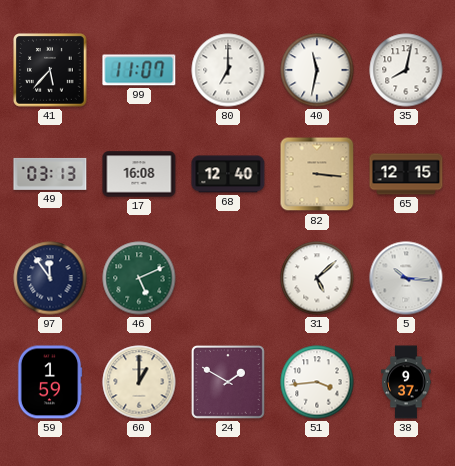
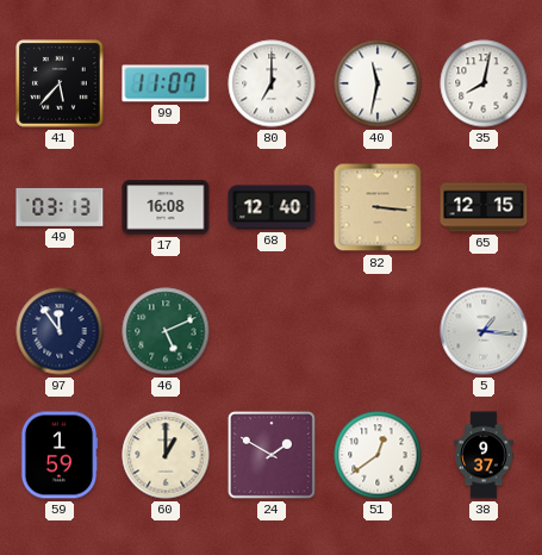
31: 5:08 -> none (317, 278)
5: 10:16 -> 1:16 (484, 331)
51: 3:44 -> 12:39 (378, 455)
